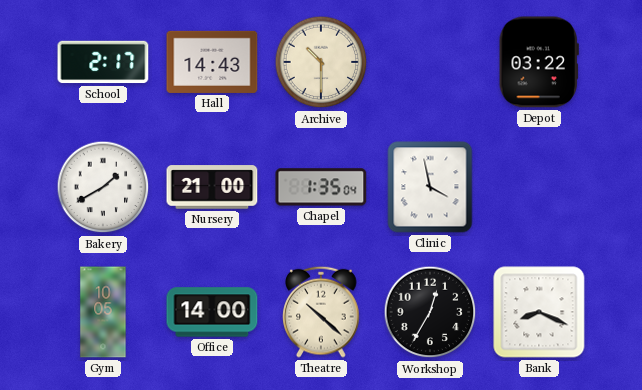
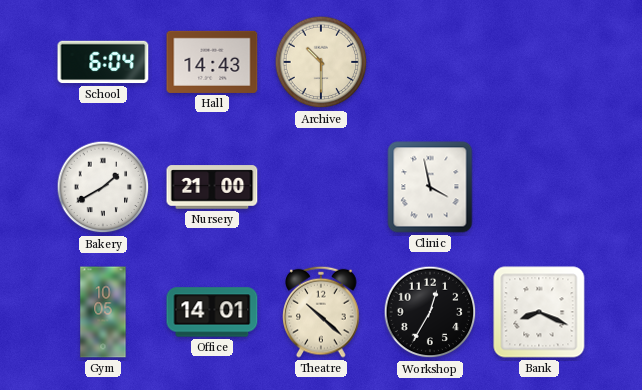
School: 2:17 -> 6:04 (103, 62)
Depot: 03:22 -> none (539, 62)
Chapel: 1:35 -> none (321, 187)
Office: 14:00 -> 14:01 (212, 312)
